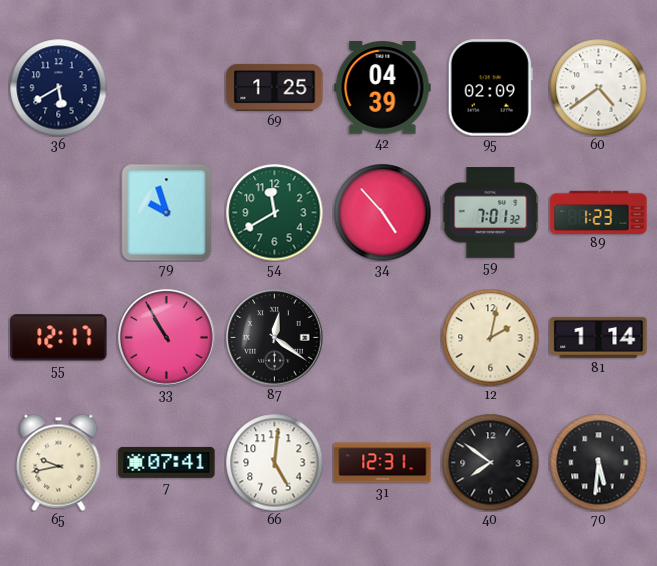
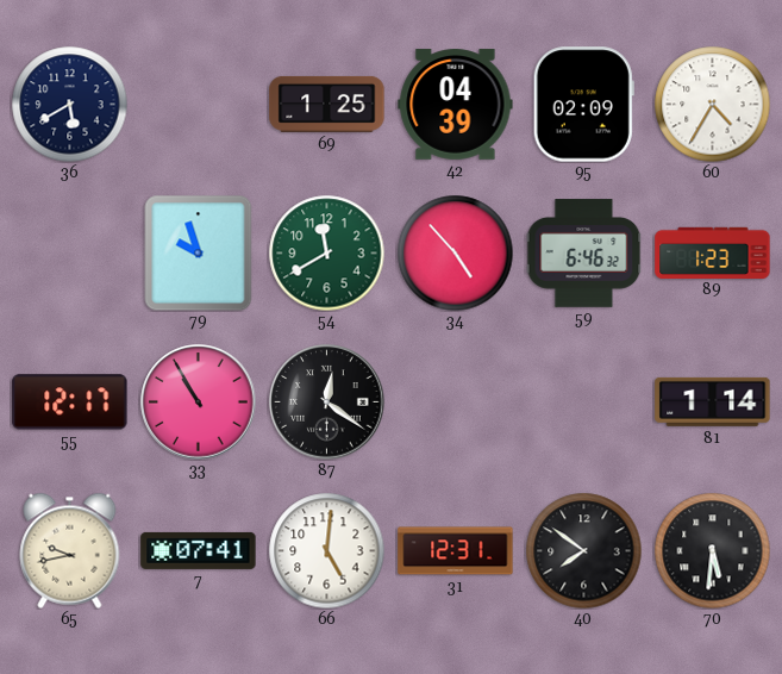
60: 4:39 -> 4:35 (712, 104)
59: 7:01 -> 6:46 (583, 254)
12: 2:02 -> none (490, 337)
